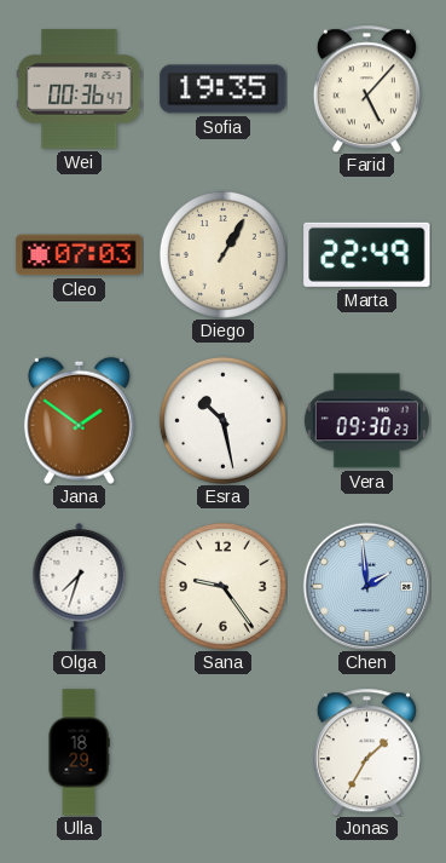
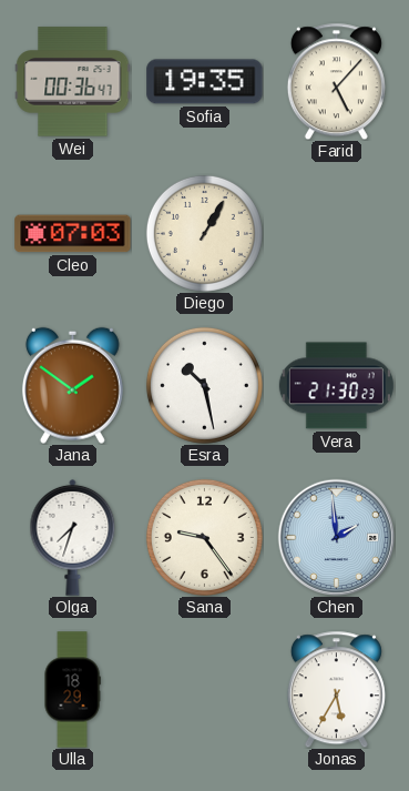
Marta: 22:49 -> none (367, 254)
Vera: 09:30 -> 21:30 (336, 386)
Jonas: 1:35 -> 5:35 (336, 689)
